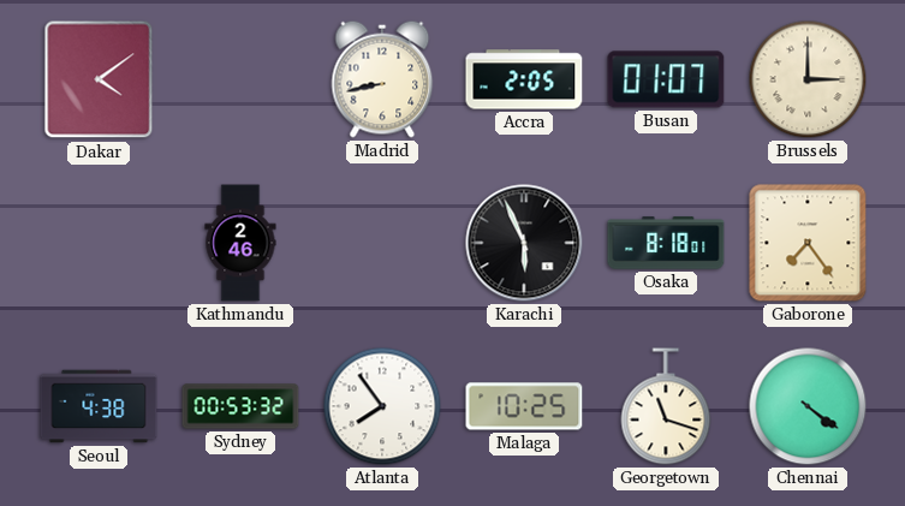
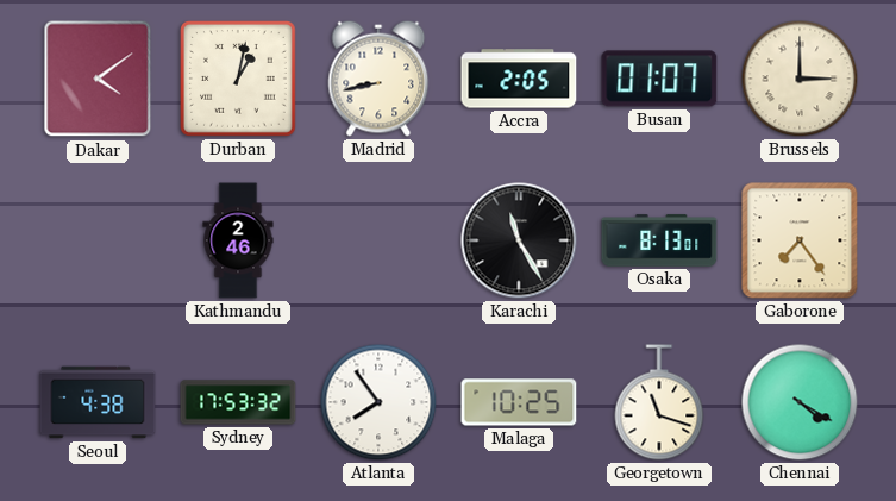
Durban: none -> 1:02 (239, 80)
Karachi: 5:56 -> 11:25 (519, 240)
Osaka: 8:18 -> 8:13 (659, 240)
Sydney: 00:53 -> 17:53 (238, 402)
Chennai: 4:21 -> 4:20 (800, 402)
